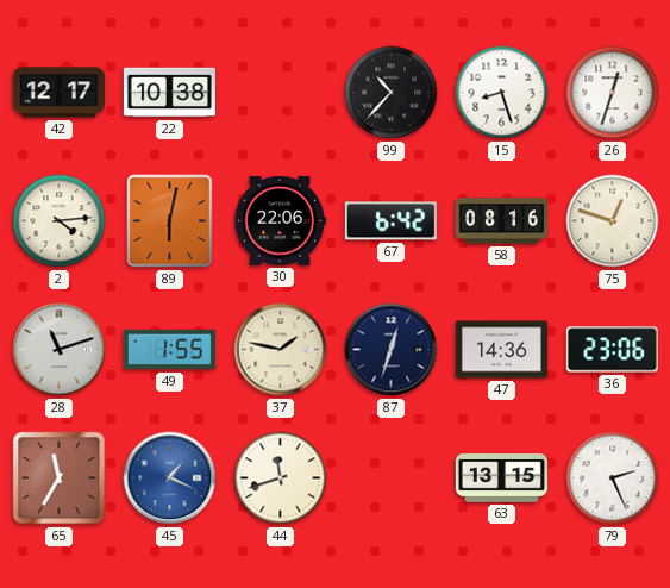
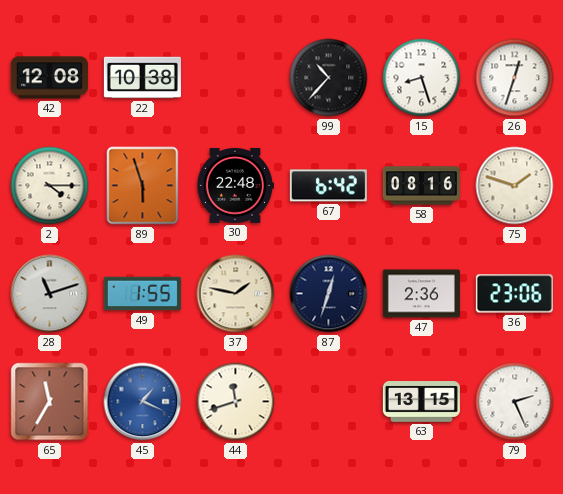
42: 12:17 -> 12:08 (49, 78)
2: 4:14 -> 4:15 (50, 186)
89: 6:02 -> 5:57 (143, 186)
30: 22:06 -> 22:48 (235, 185)
75: 12:48 -> 1:48 (515, 186)
47: 14:36 -> 2:36 (421, 294)
